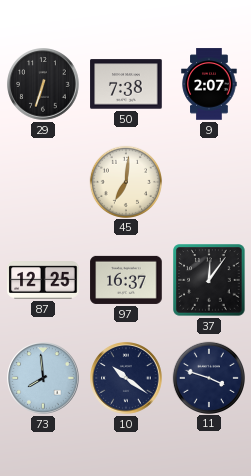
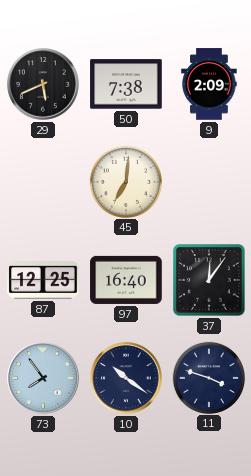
29: 6:33 -> 5:41 (43, 84)
9: 2:07 -> 2:09 (209, 84)
97: 16:37 -> 16:40 (126, 280)
73: 7:59 -> 7:54 (43, 378)
